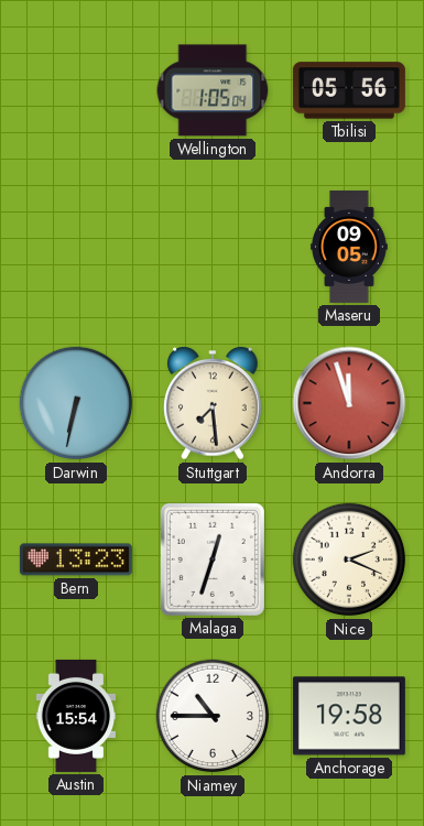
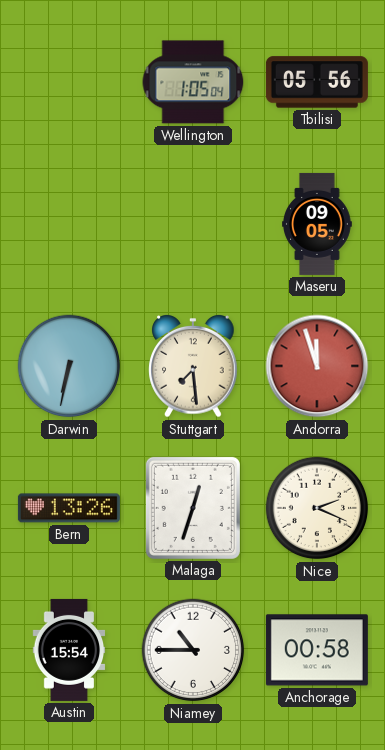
Bern: 13:23 -> 13:26 (69, 508)
Anchorage: 19:58 -> 00:58 (317, 650)
